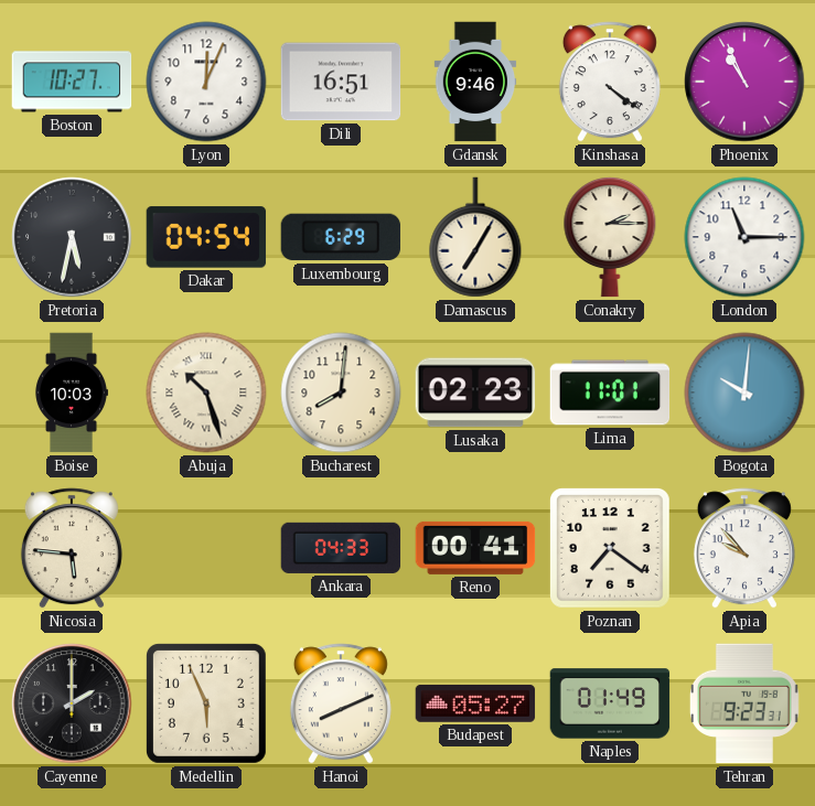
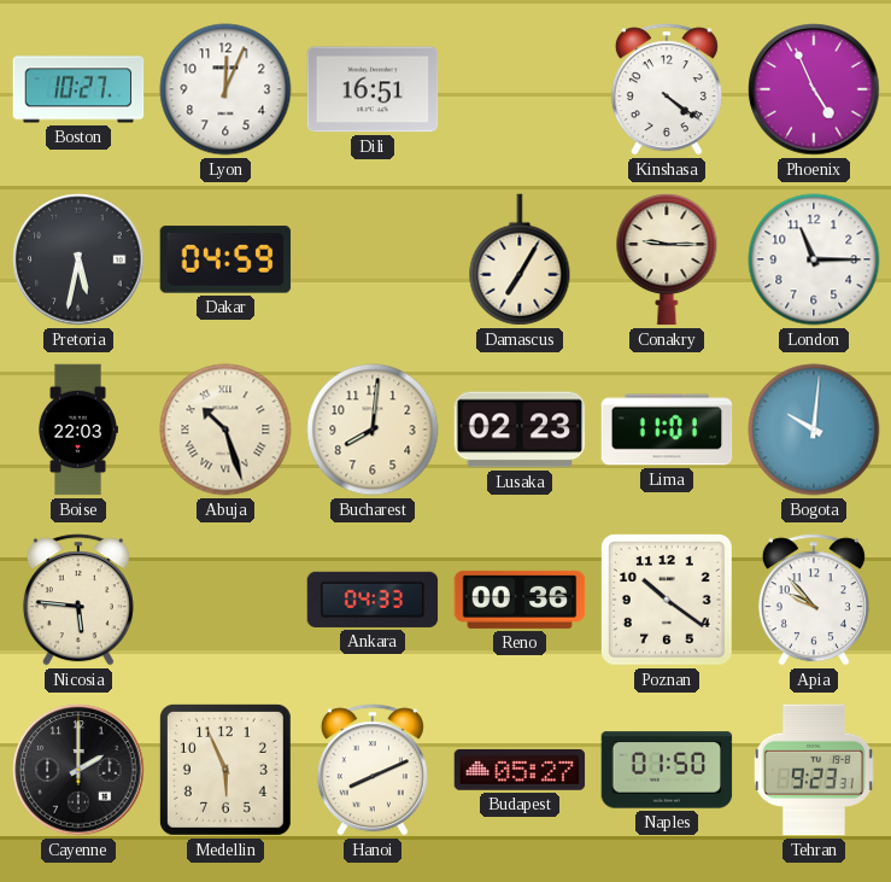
Gdansk: 9:46 -> none (475, 82)
Phoenix: 10:56 -> 4:56 (814, 89)
Dakar: 04:54 -> 04:59 (225, 259)
Luxembourg: 6:29 -> none (341, 237)
Conakry: 2:15 -> 9:15 (667, 259)
Boise: 10:03 -> 22:03 (78, 430)
Reno: 00:41 -> 00:36 (520, 600)
Poznan: 7:21 -> 10:21 (667, 600)
Naples: 01:49 -> 01:50 (667, 770)
